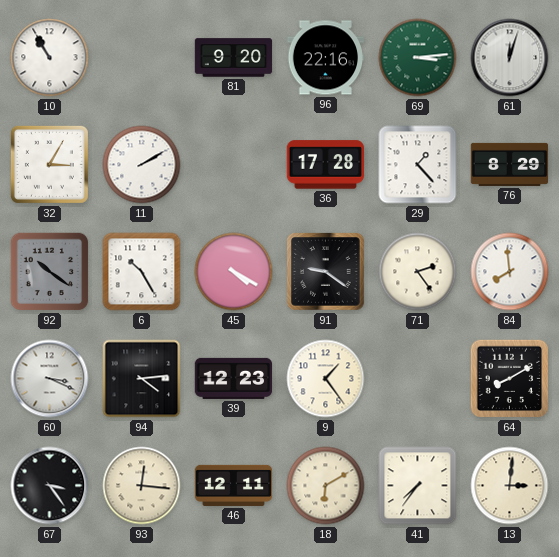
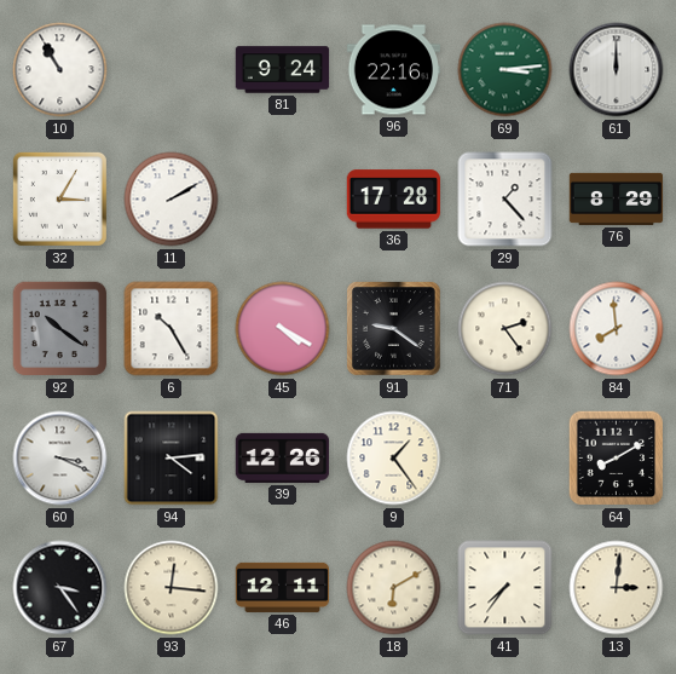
81: 9:20 -> 9:24 (283, 70)
61: 12:03 -> 12:00 (617, 70)
39: 12:23 -> 12:26 (283, 457)
